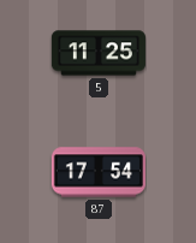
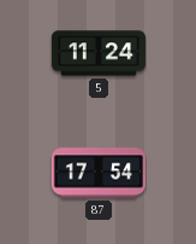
5: 11:25 -> 11:24 (99, 53)
